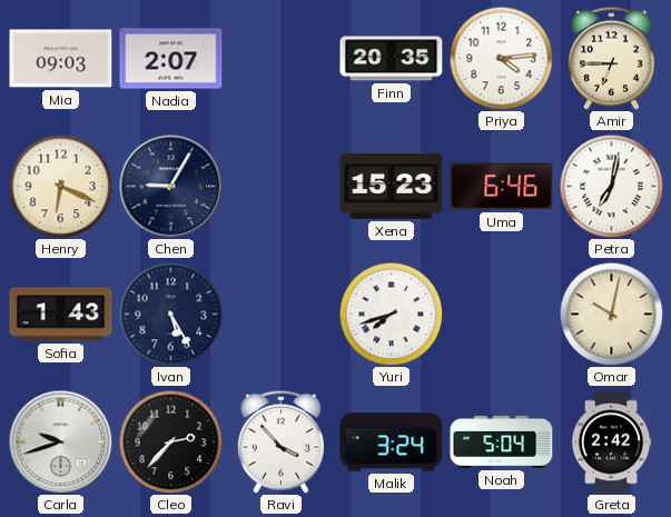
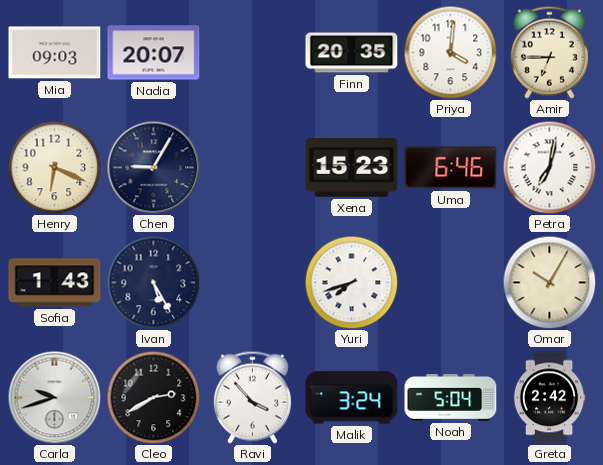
Nadia: 2:07 -> 20:07 (154, 53)
Priya: 4:14 -> 4:01 (450, 52)
Omar: 10:02 -> 10:05 (549, 282)
Cleo: 2:37 -> 2:40 (153, 397)
